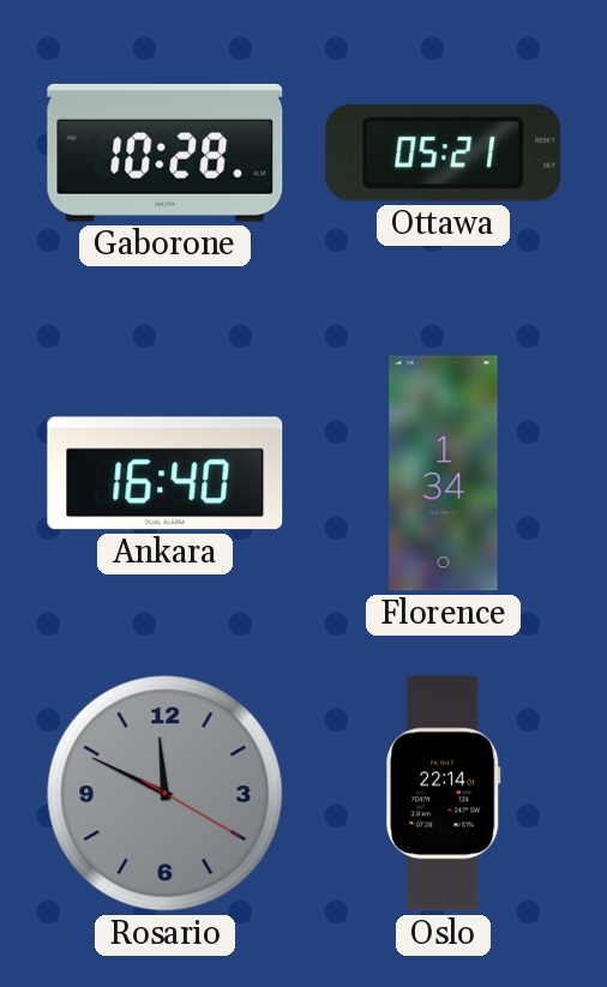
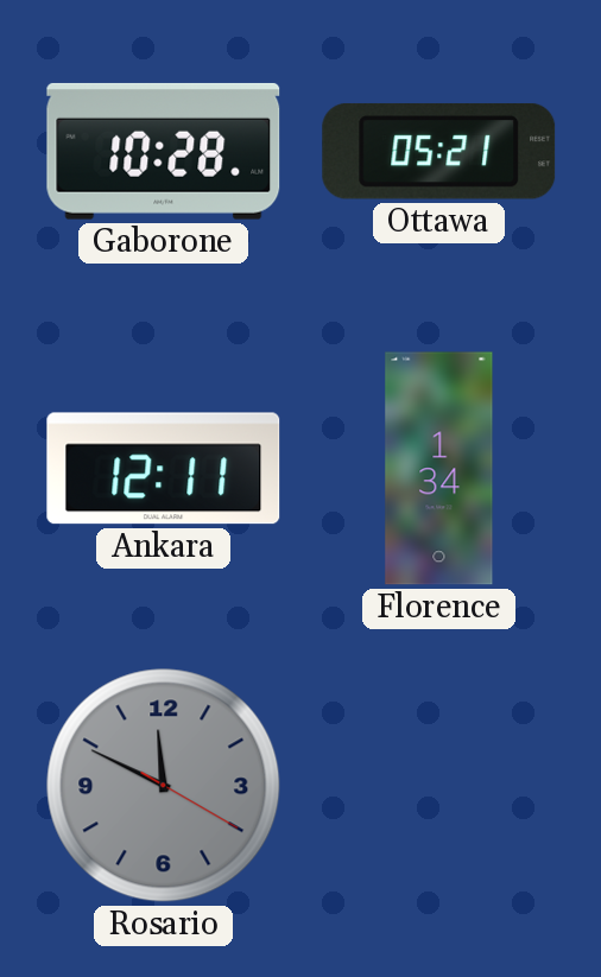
Ankara: 16:40 -> 12:11 (164, 469)
Oslo: 22:14 -> none (444, 794)
